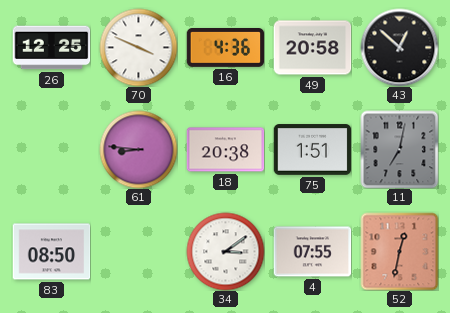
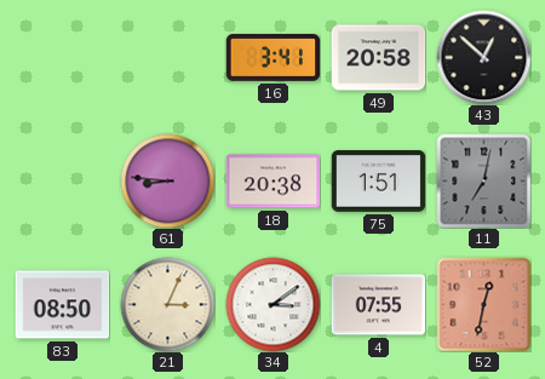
26: 12:25 -> none (51, 48)
70: 3:49 -> none (138, 47)
16: 4:36 -> 3:41 (272, 58)
21: none -> 3:04 (167, 304)
